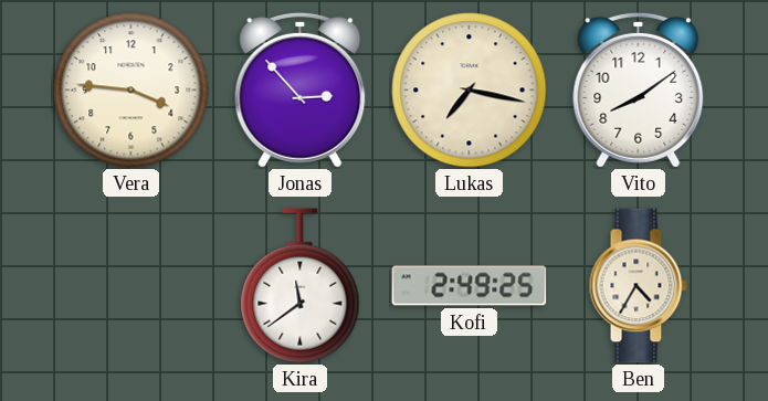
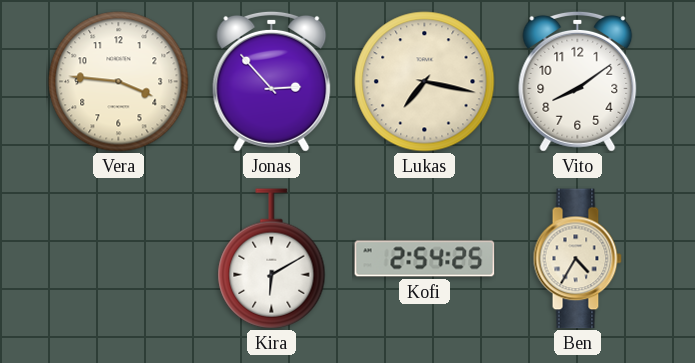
Kira: 11:39 -> 6:10 (272, 259)
Kofi: 2:49 -> 2:54 (425, 259)
